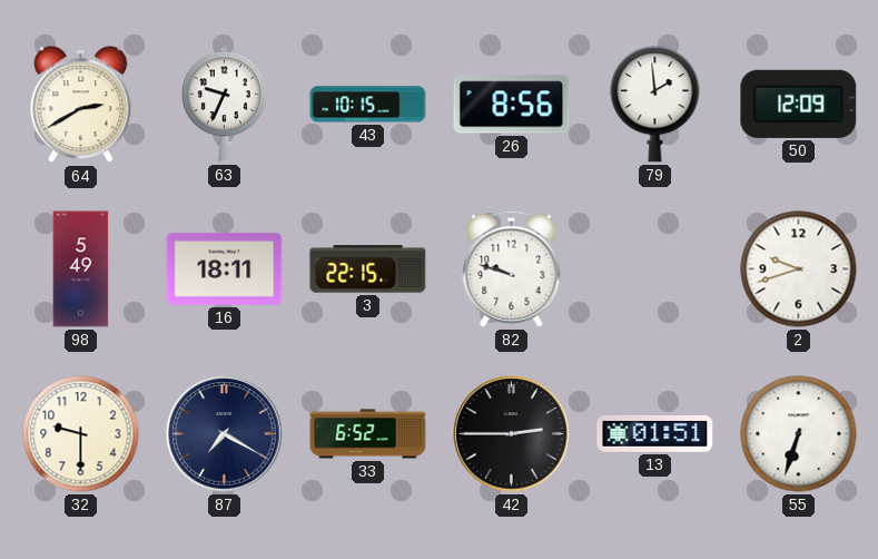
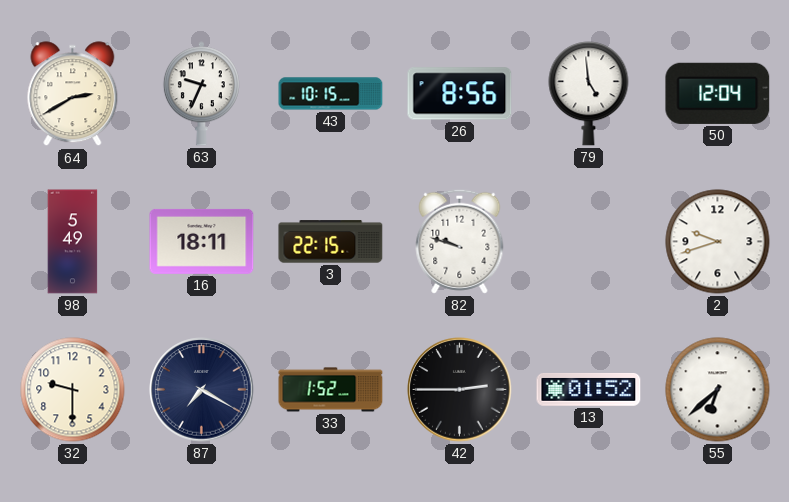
79: 1:59 -> 4:59 (589, 94)
50: 12:09 -> 12:04 (718, 93)
33: 6:52 -> 1:52 (331, 390)
13: 01:51 -> 01:52 (589, 390)
55: 6:33 -> 6:38 (718, 390)
